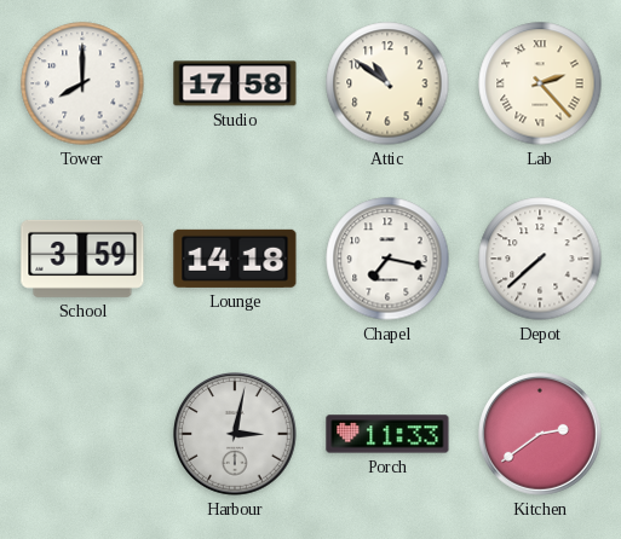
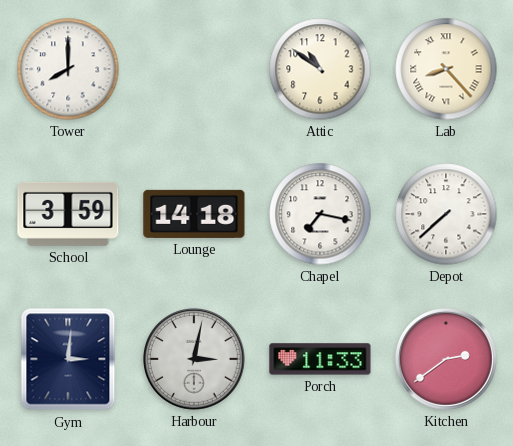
Studio: 17:58 -> none (235, 83)
Lab: 2:23 -> 8:23 (446, 69)
Gym: none -> 3:01 (68, 359)
